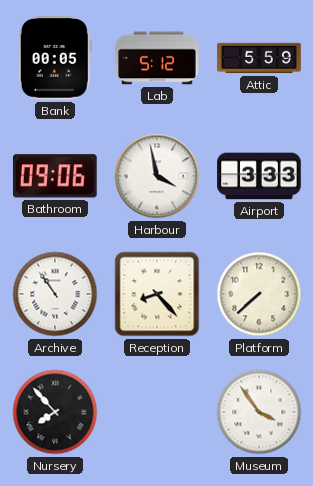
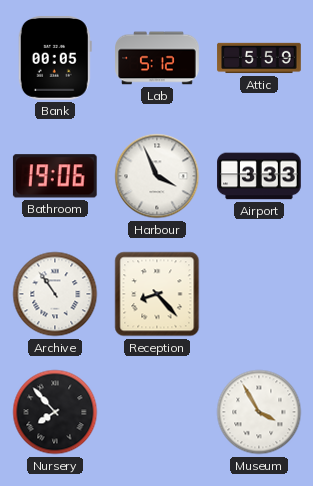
Bathroom: 09:06 -> 19:06 (55, 176)
Harbour: 3:58 -> 3:56 (157, 176)
Platform: 7:38 -> none (259, 294)
Museum: 3:54 -> 3:55 (259, 412)
